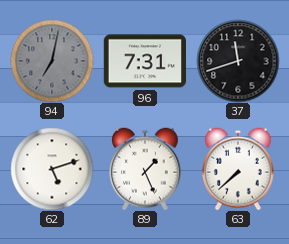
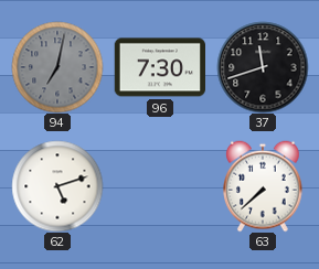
96: 7:31 -> 7:30 (159, 67)
89: 1:26 -> none (146, 169)
